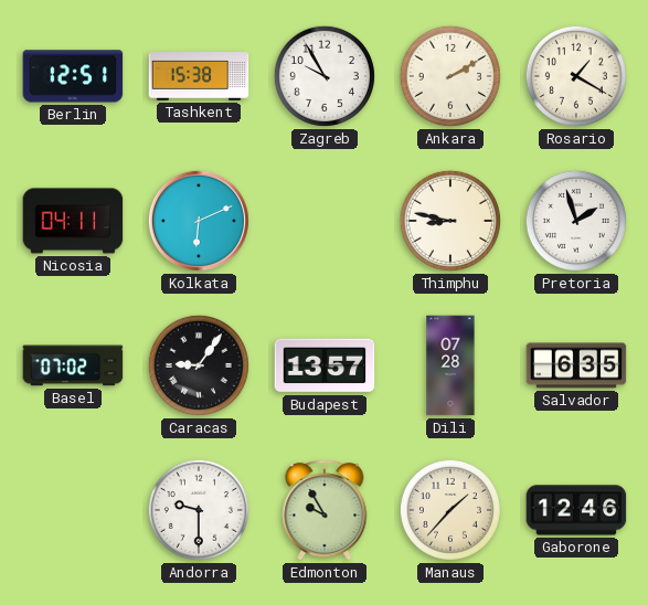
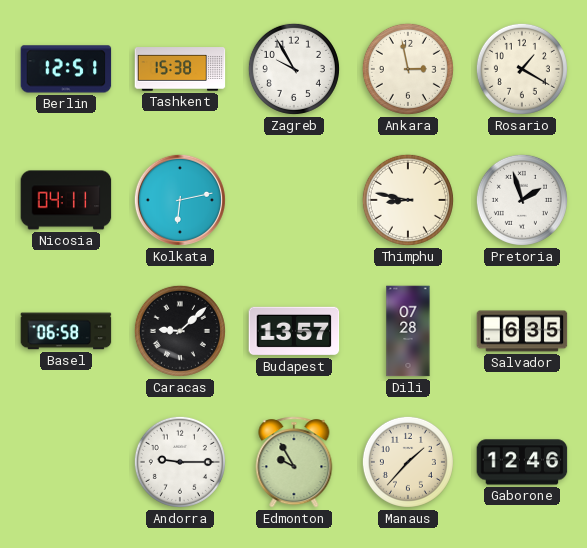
Ankara: 2:10 -> 2:58 (408, 69)
Kolkata: 6:11 -> 6:13 (180, 200)
Basel: 07:02 -> 06:58 (66, 331)
Caracas: 9:06 -> 9:08 (180, 331)
Andorra: 9:30 -> 9:15 (180, 462)
